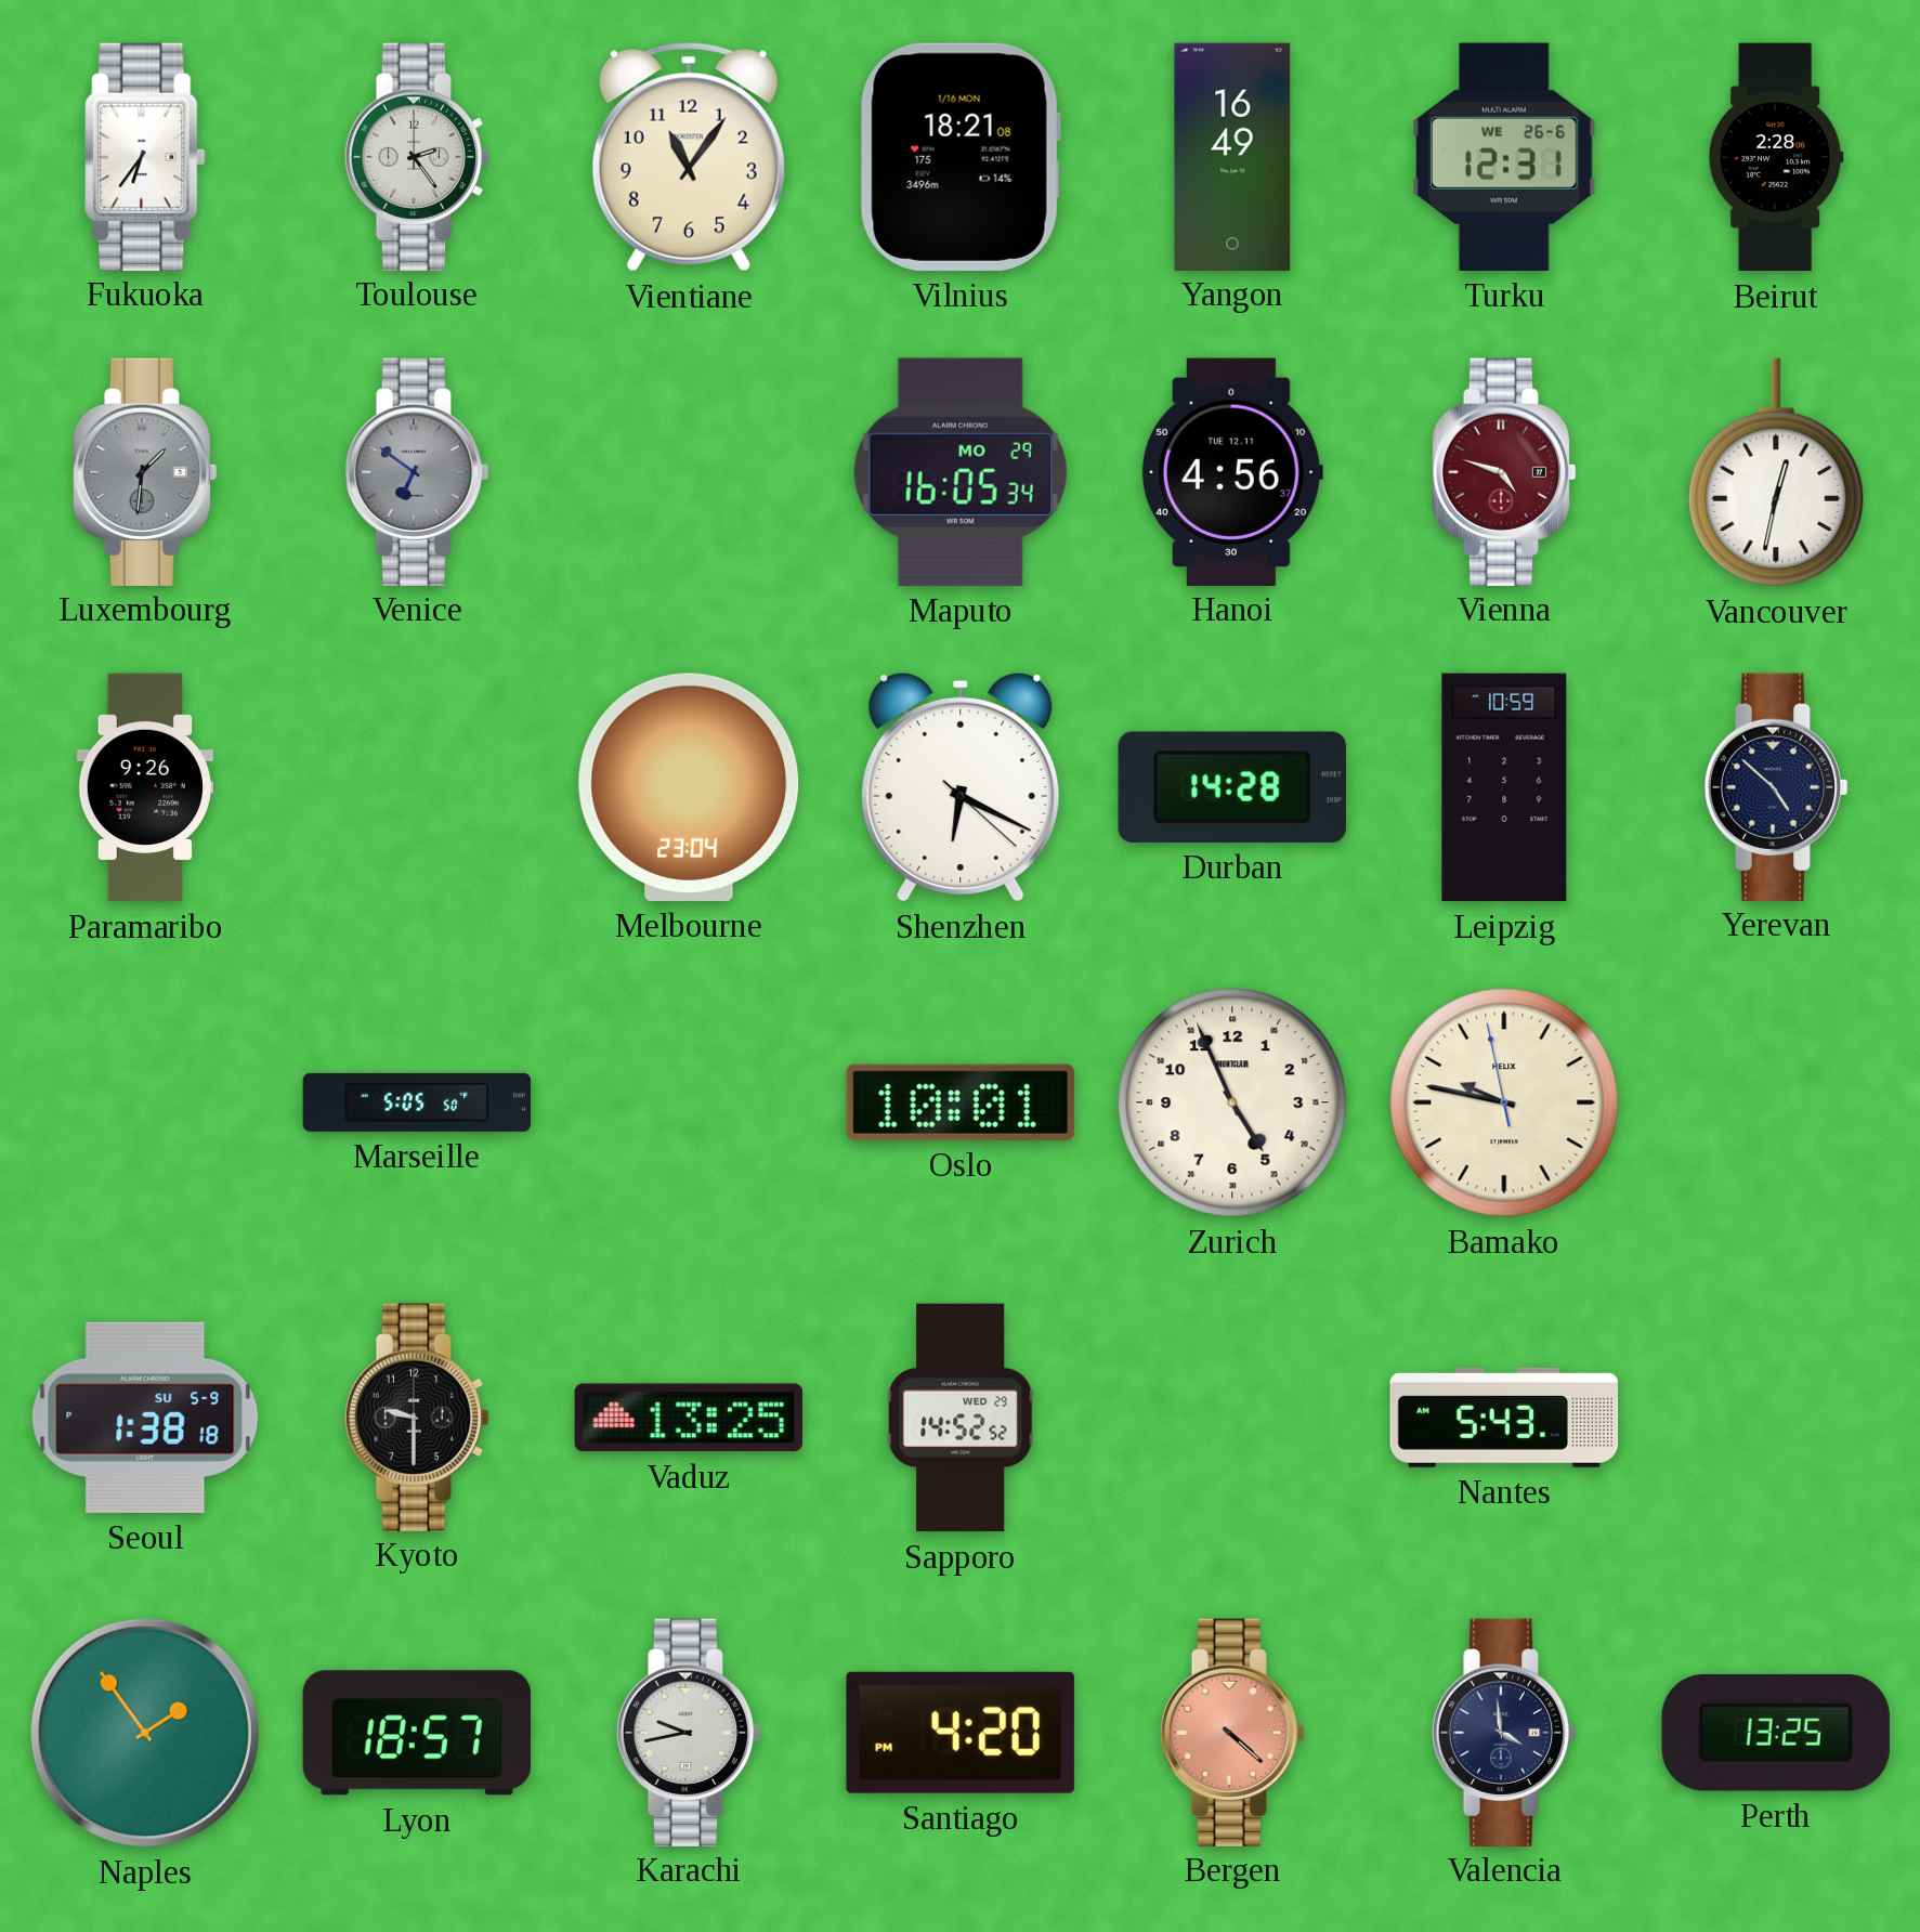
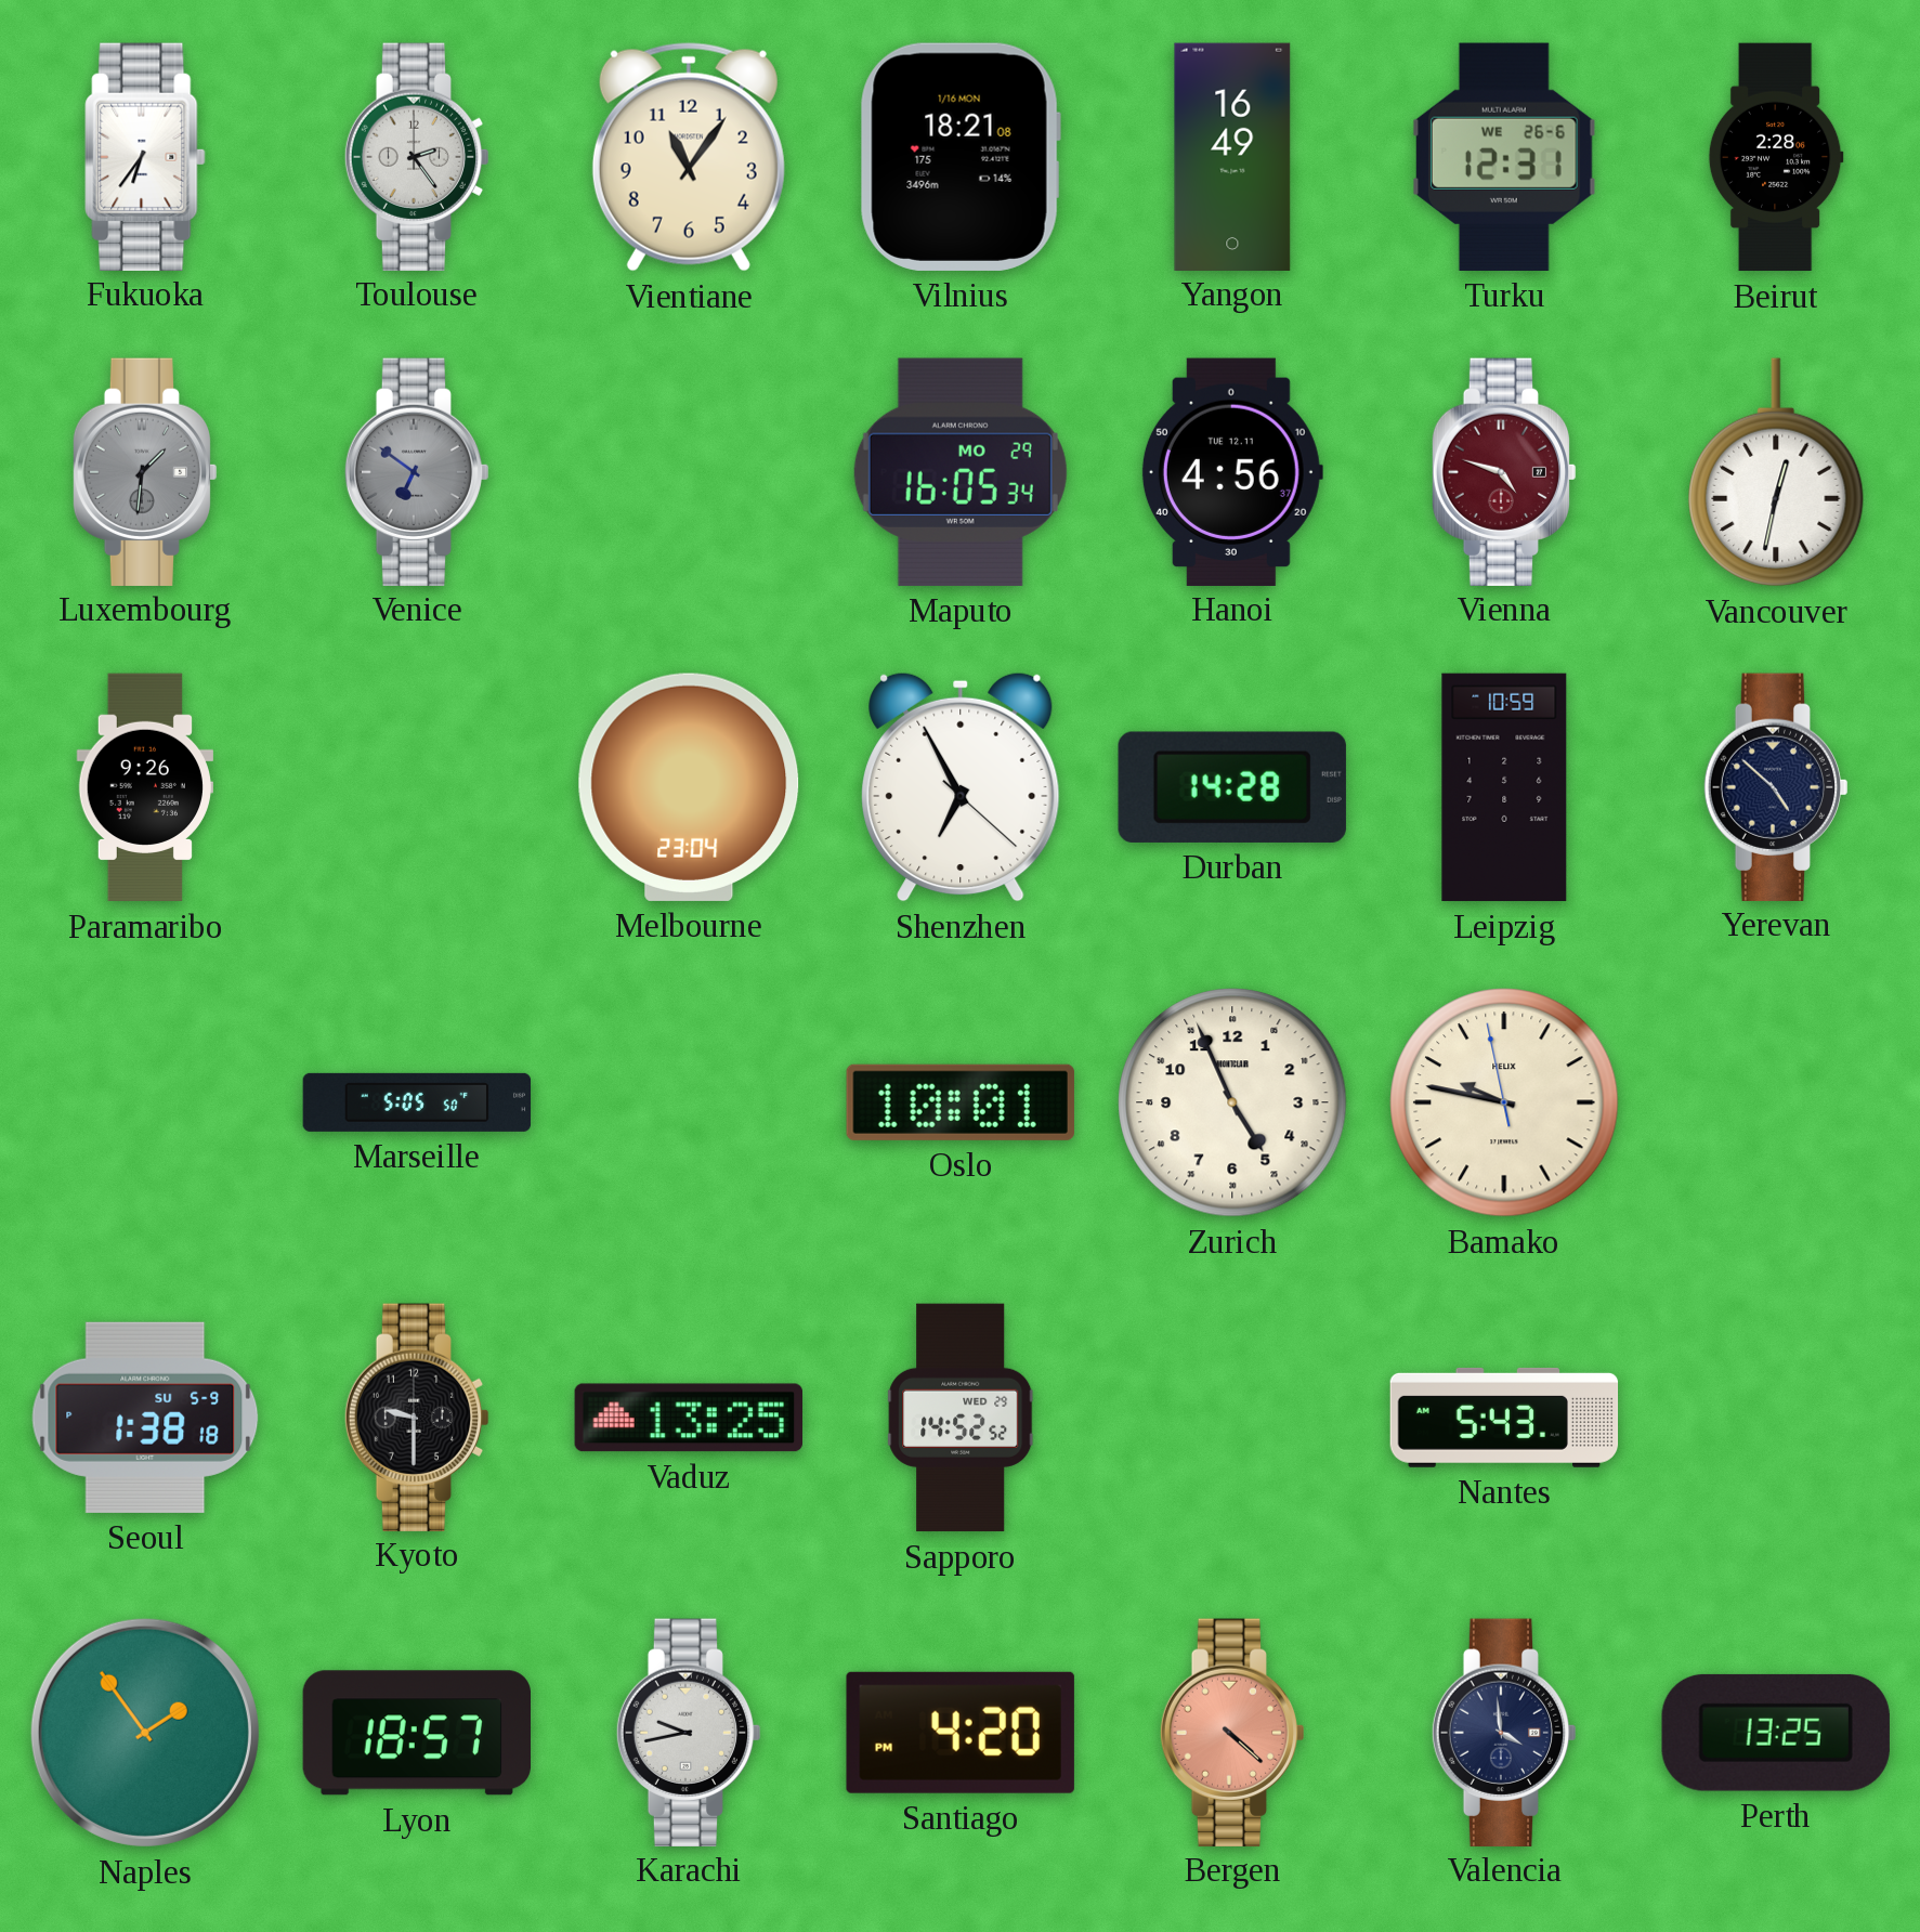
Shenzhen: 6:19 -> 6:55 (961, 787)
